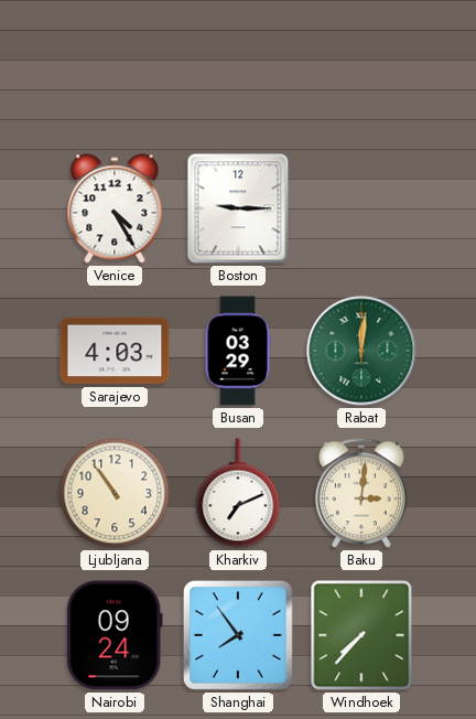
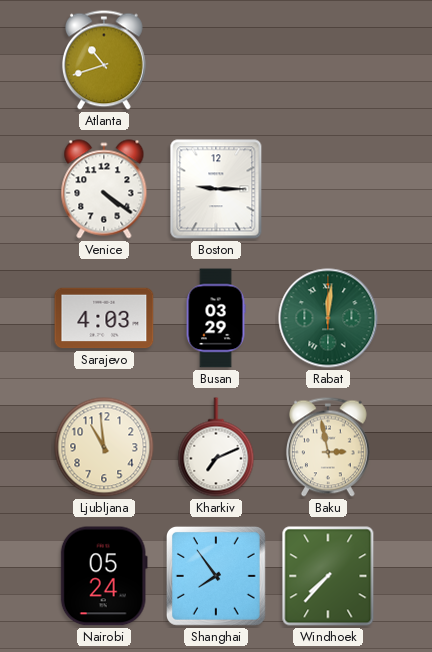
Atlanta: none -> 10:42 (104, 60)
Venice: 4:25 -> 4:21 (104, 189)
Ljubljana: 10:54 -> 10:59 (104, 447)
Baku: 3:01 -> 2:58 (328, 447)
Nairobi: 09:24 -> 05:24 (104, 576)
